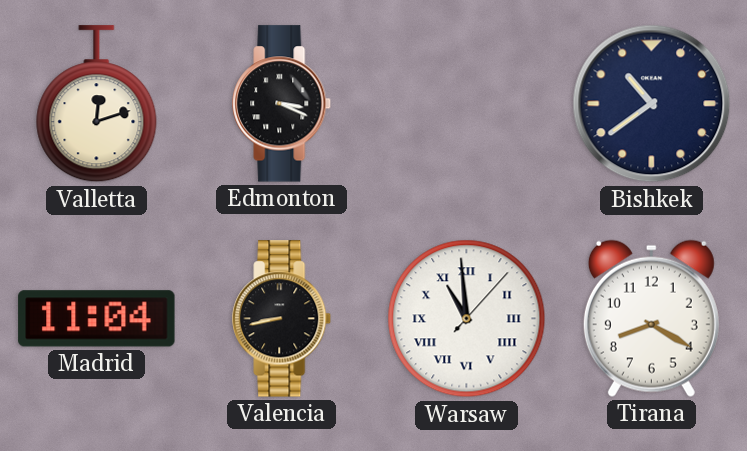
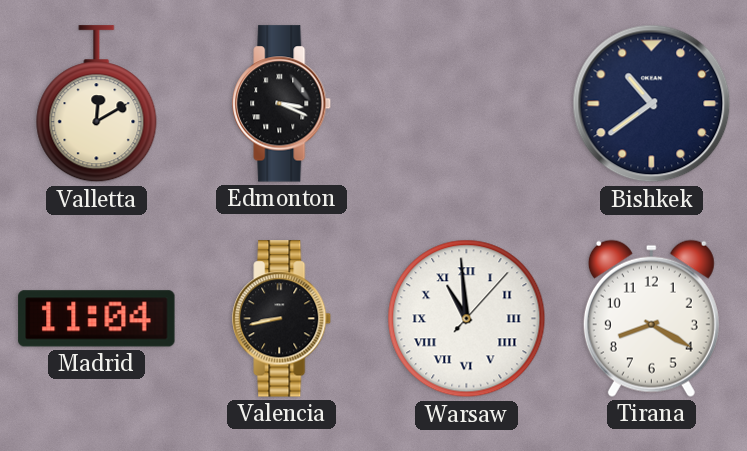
Valletta: 12:12 -> 12:10 (97, 104)
